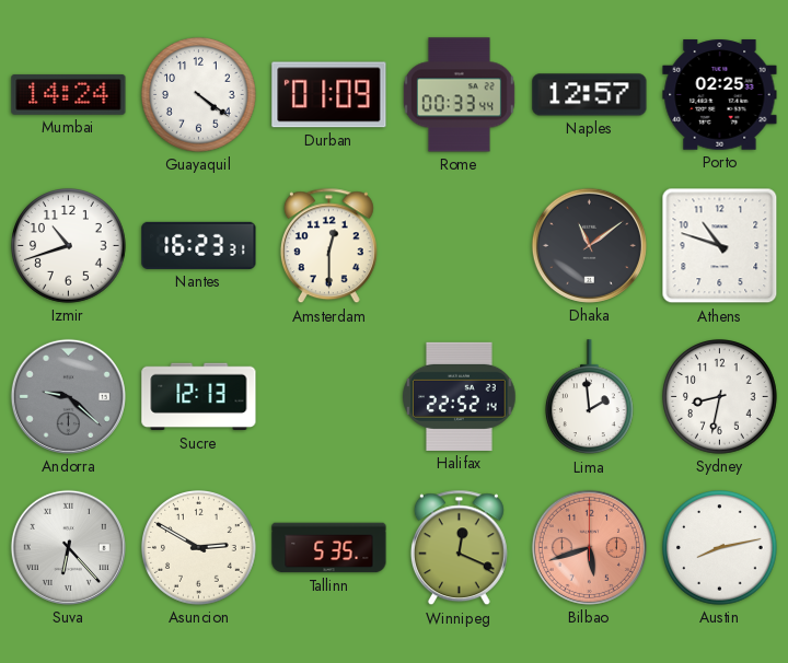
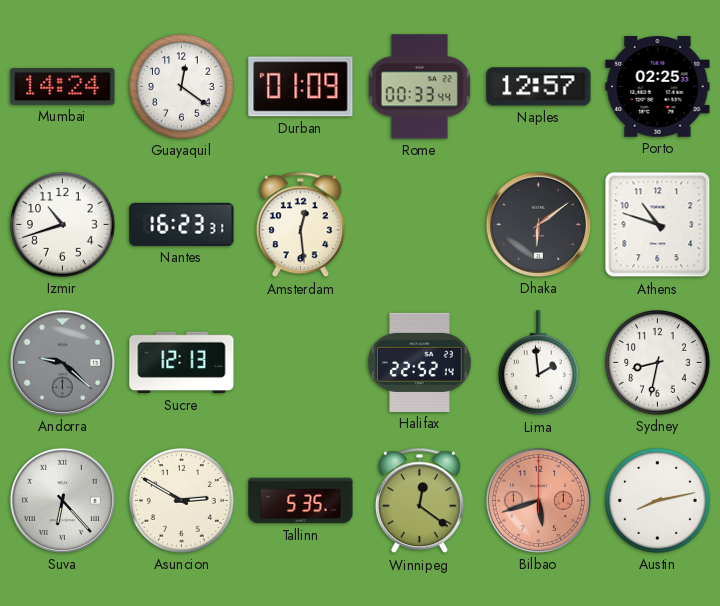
Guayaquil: 4:21 -> 12:21 (182, 87)
Amsterdam: 12:30 -> 12:29 (300, 225)
Dhaka: 11:09 -> 6:09 (538, 224)
Winnipeg: 12:19 -> 12:21 (419, 501)
